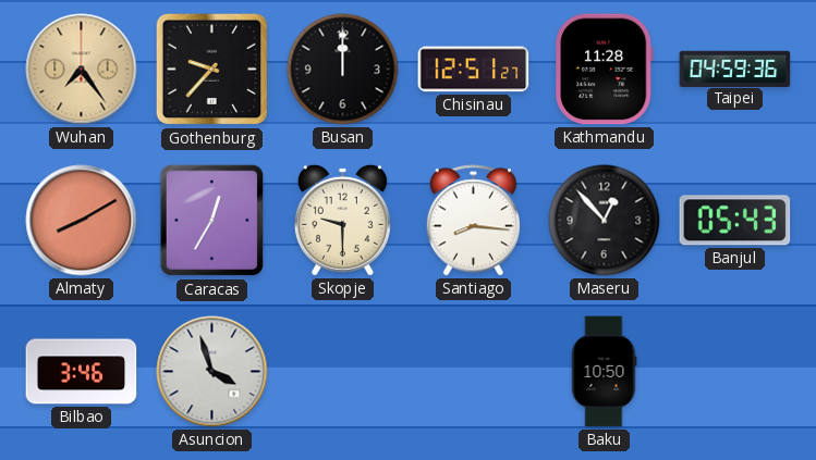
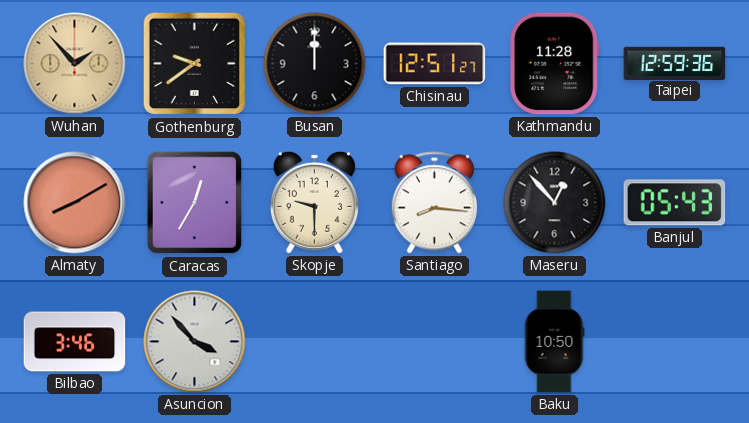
Wuhan: 7:24 -> 1:53 (75, 64)
Gothenburg: 9:37 -> 9:39 (195, 64)
Taipei: 04:59 -> 12:59 (675, 63)
Asuncion: 3:57 -> 3:53 (195, 342)
